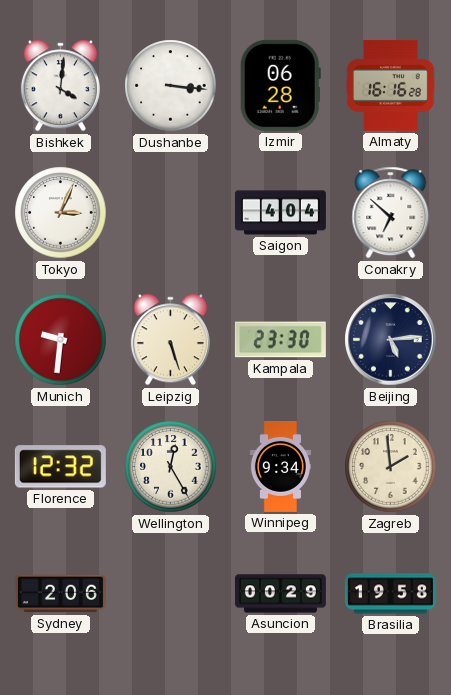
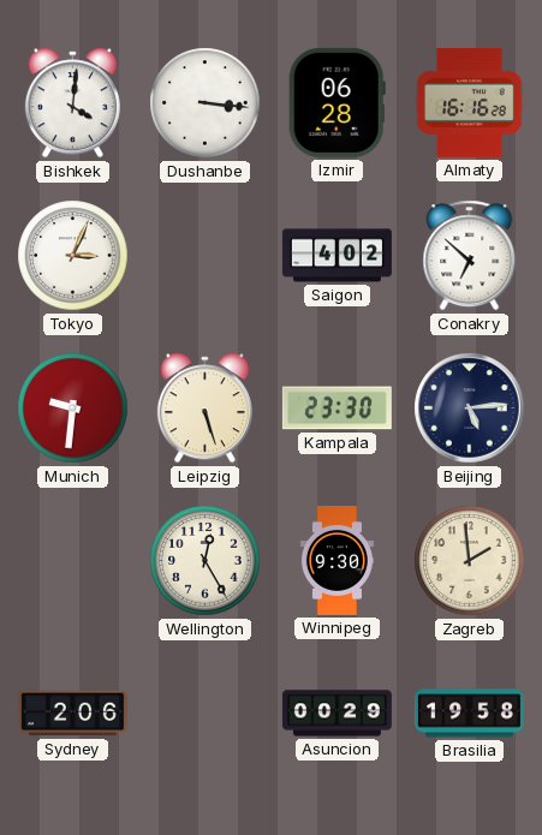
Saigon: 4:04 -> 4:02 (336, 256)
Florence: 12:32 -> none (60, 467)
Winnipeg: 9:34 -> 9:30 (336, 560)
